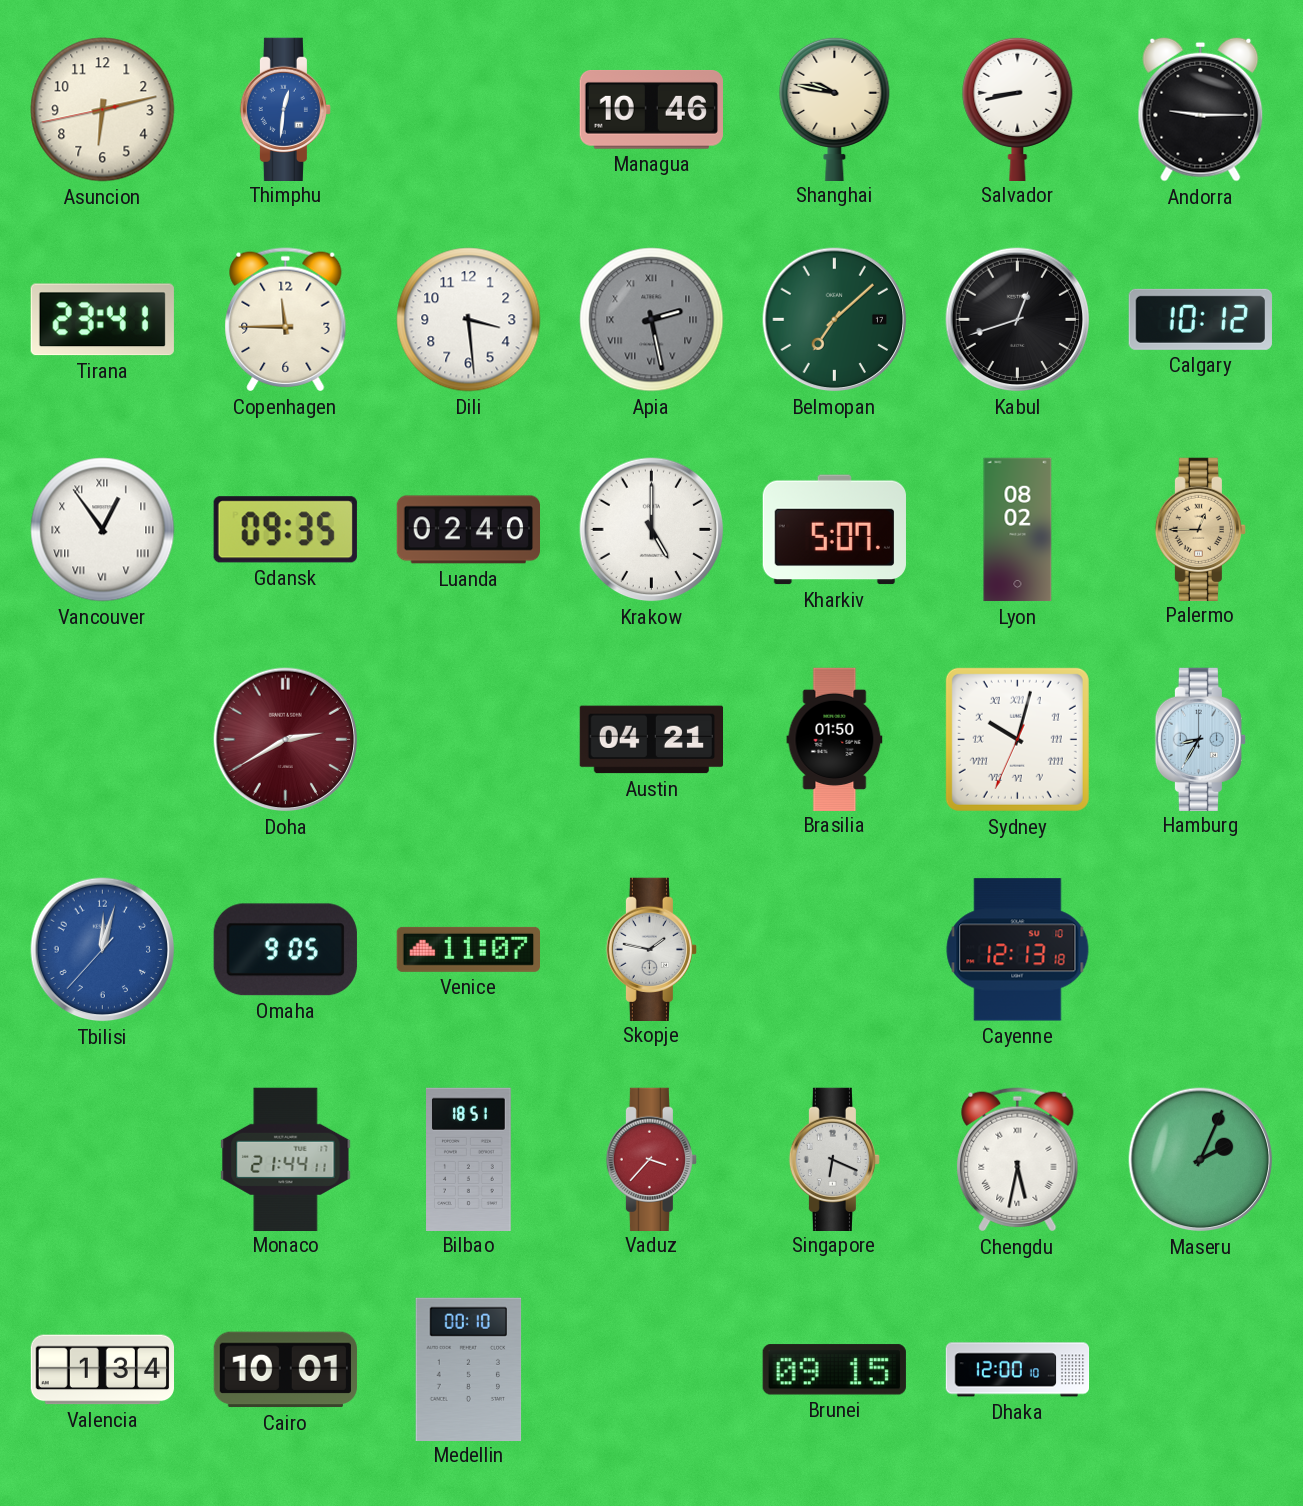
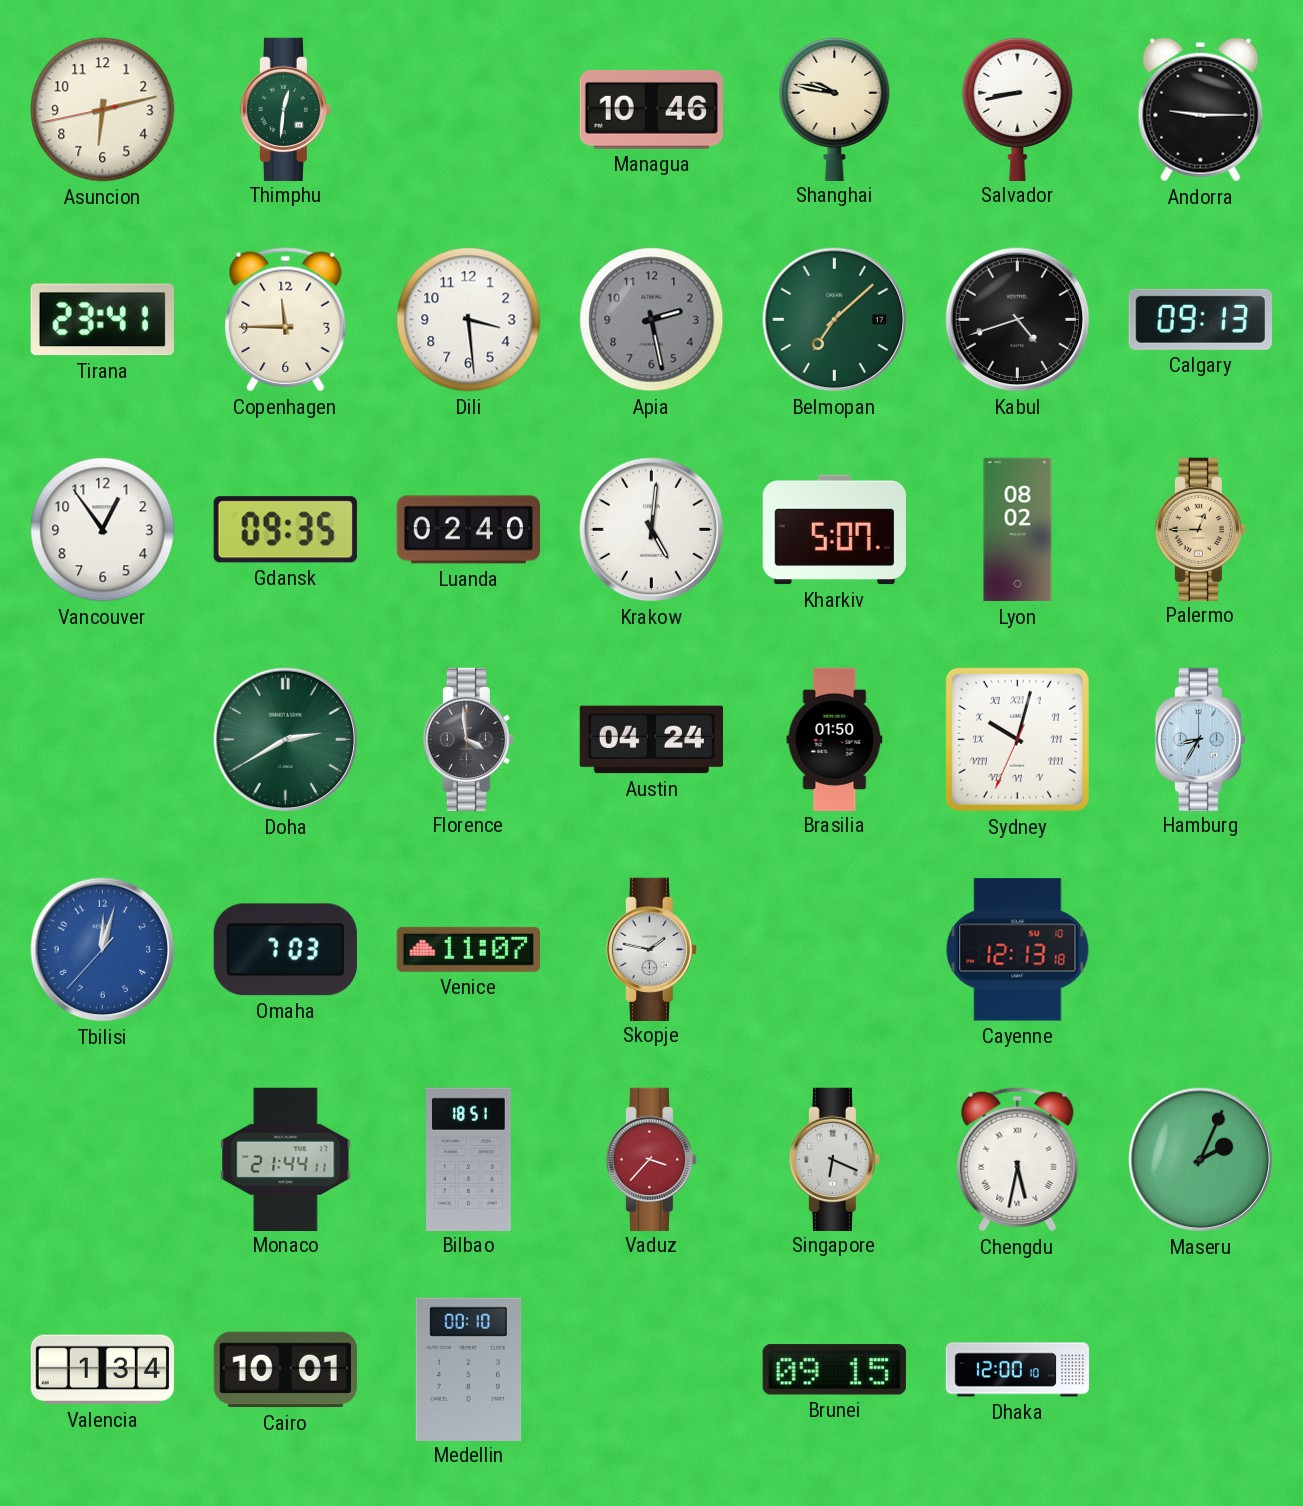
Thimphu dial: blue -> green (285, 109)
Apia numerals: Roman -> Arabic (652, 320)
Kabul: 12:42 -> 4:42 (1018, 320)
Calgary: 10:12 -> 09:13 (1200, 319)
Vancouver numerals: Roman -> Arabic (103, 530)
Krakow: 5:00 -> 5:01 (652, 530)
Doha dial: burgundy -> green (286, 740)
Florence: none -> 3:59 (468, 739)
Austin: 04:21 -> 04:24 (651, 740)
Omaha: 9:05 -> 7:03 (285, 950)
